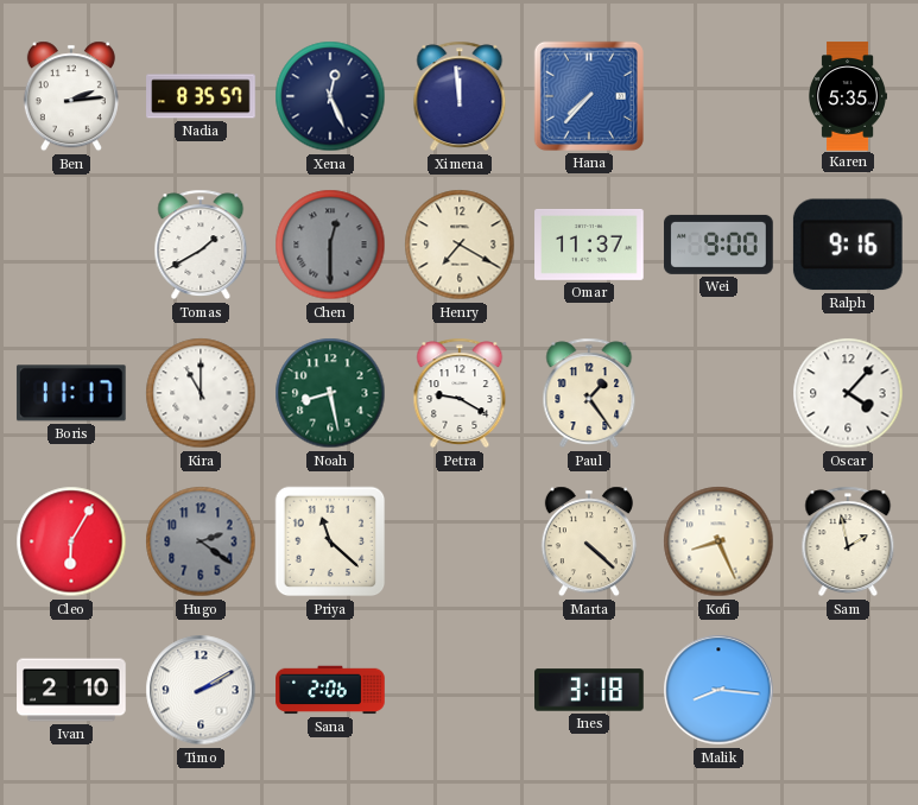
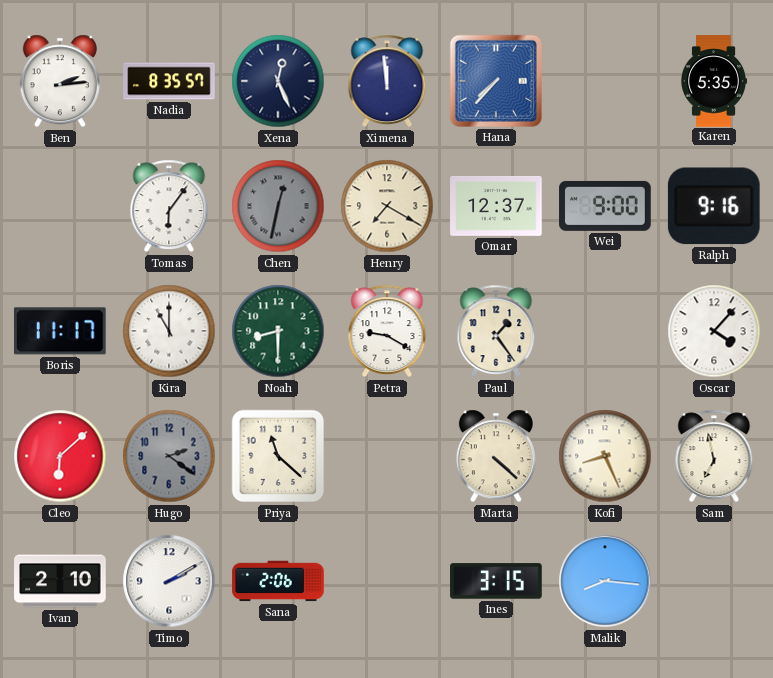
Tomas: 1:40 -> 6:06 (169, 206)
Chen: 12:30 -> 12:32 (278, 206)
Omar: 11:37 -> 12:37 (496, 206)
Noah: 8:28 -> 8:30 (278, 331)
Cleo: 6:05 -> 6:08 (60, 456)
Sam: 1:58 -> 6:58 (714, 456)
Ines: 3:18 -> 3:15 (496, 581)
